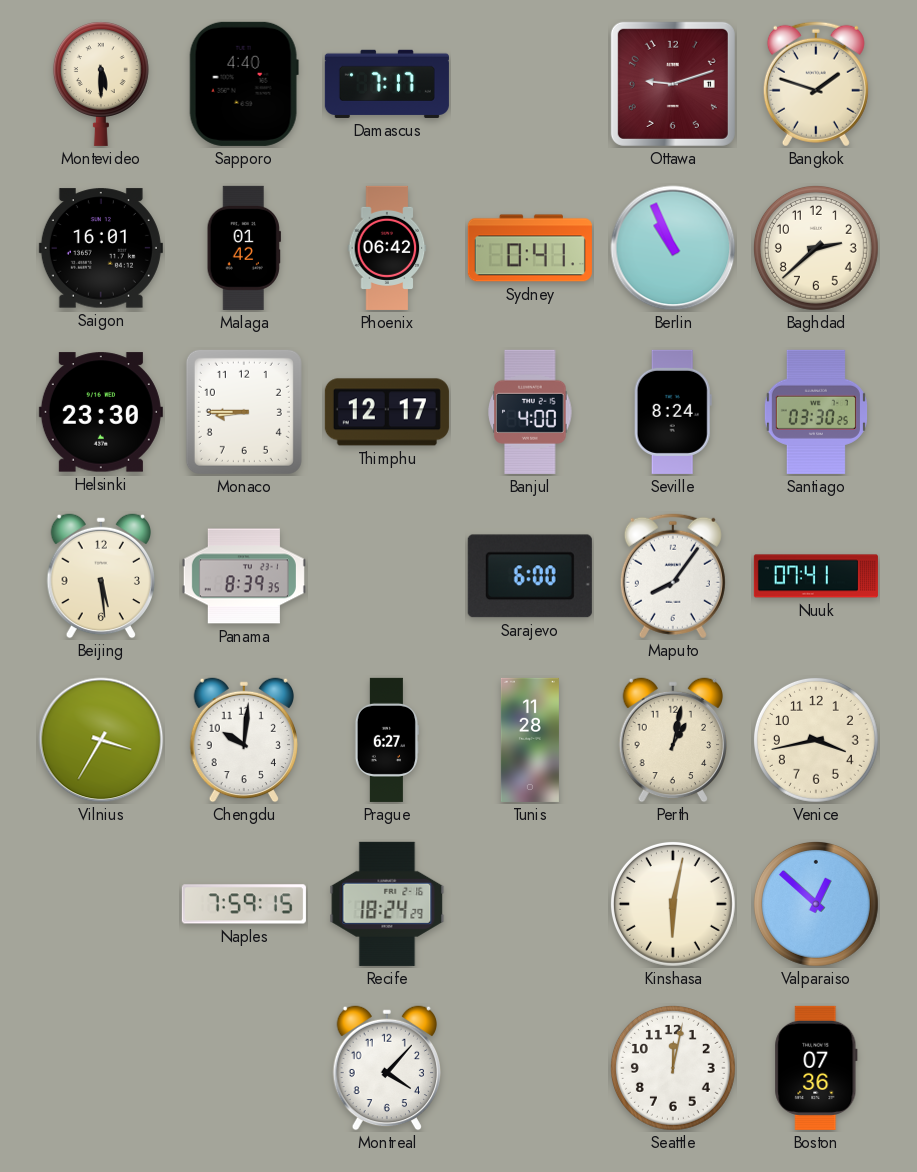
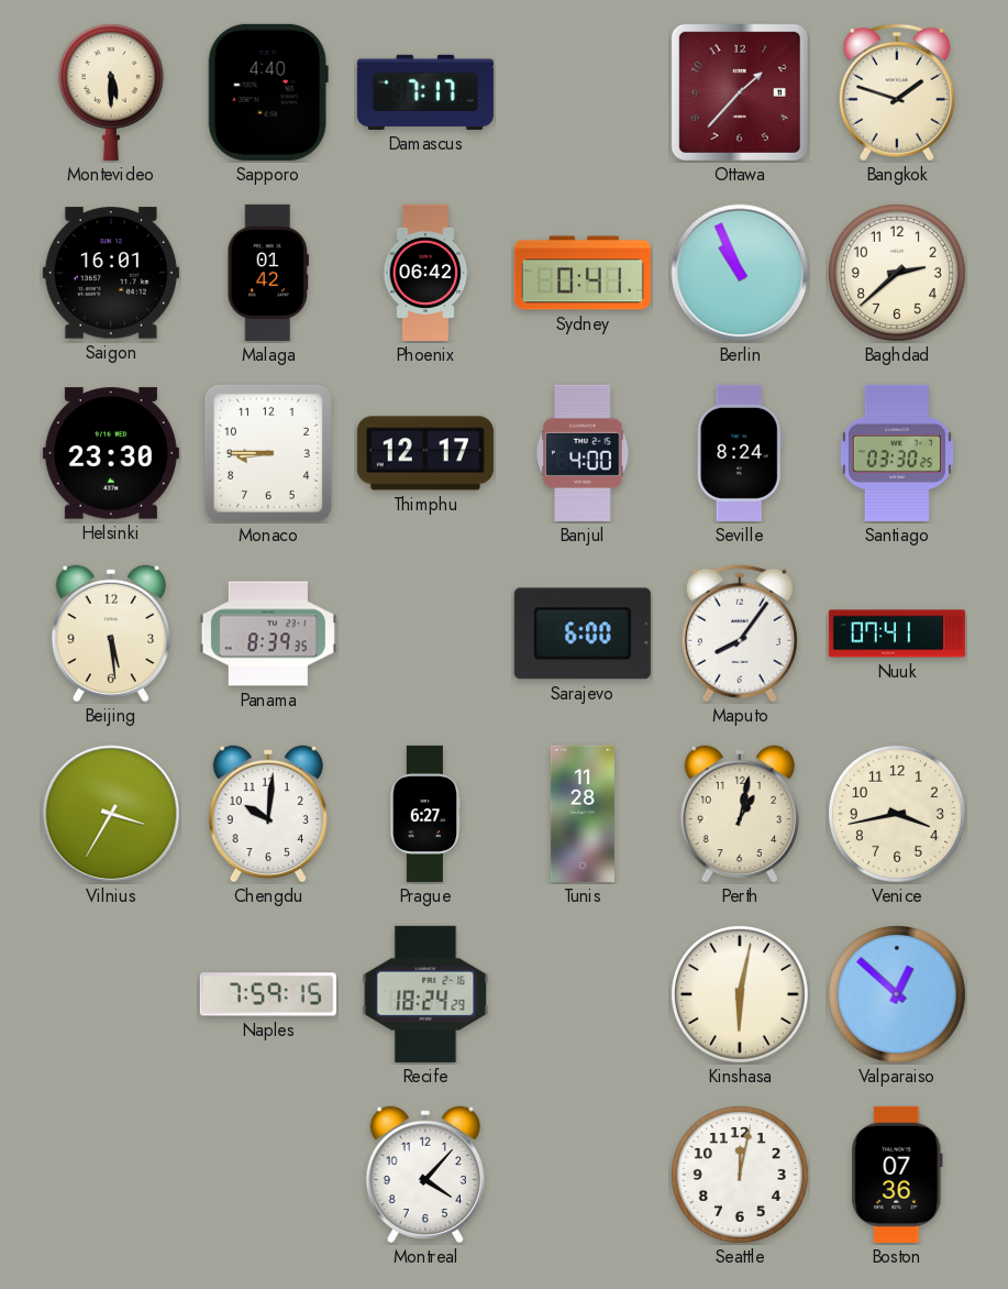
Ottawa: 9:12 -> 1:37 (740, 92)
